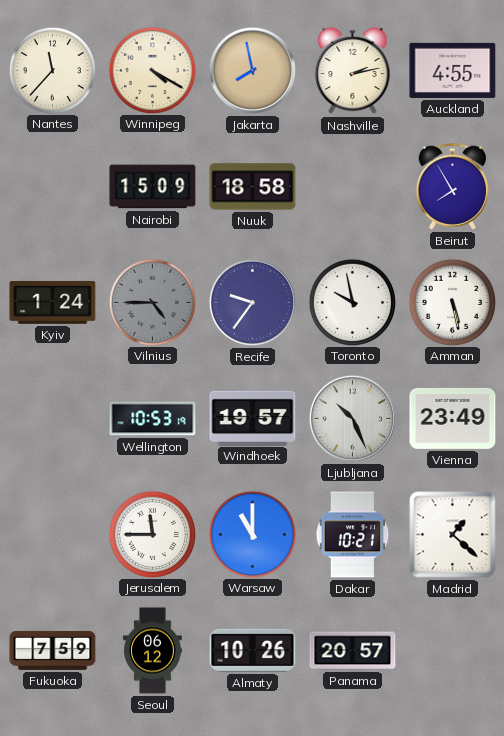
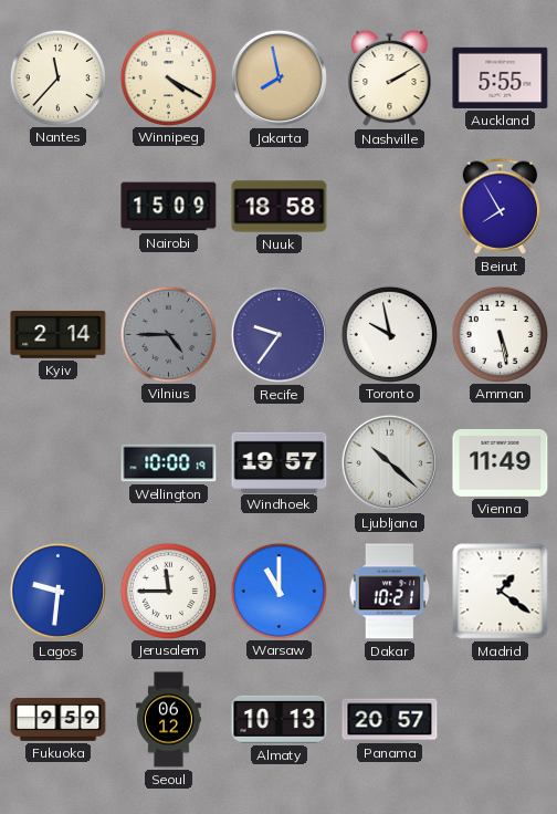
Nashville: 2:13 -> 2:10 (390, 79)
Auckland: 4:55 -> 5:55 (501, 77)
Kyiv: 1:24 -> 2:14 (59, 334)
Wellington: 10:53 -> 10:00 (169, 463)
Ljubljana: 10:26 -> 10:22 (389, 462)
Vienna: 23:49 -> 11:49 (501, 462)
Lagos: none -> 9:31 (57, 591)
Madrid: 1:22 -> 1:21 (501, 592)
Fukuoka: 7:59 -> 9:59 (59, 719)
Almaty: 10:26 -> 10:13 (280, 719)
